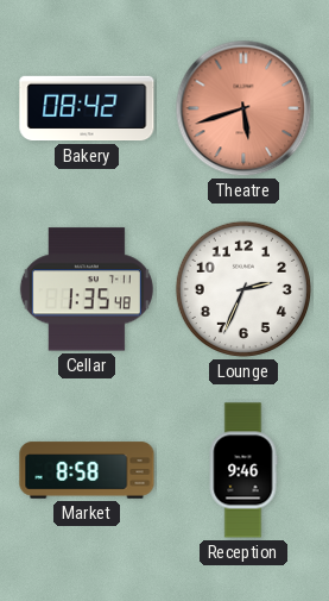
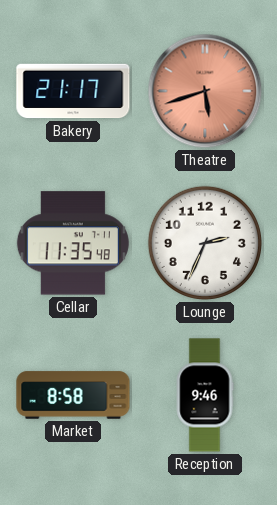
Bakery: 08:42 -> 21:17 (73, 91)
Cellar: 1:35 -> 11:35 (73, 243)
